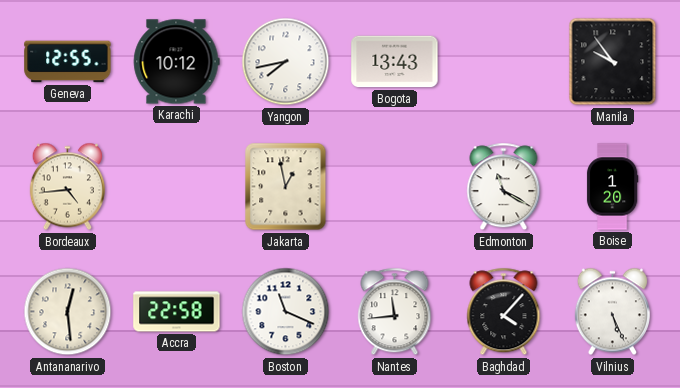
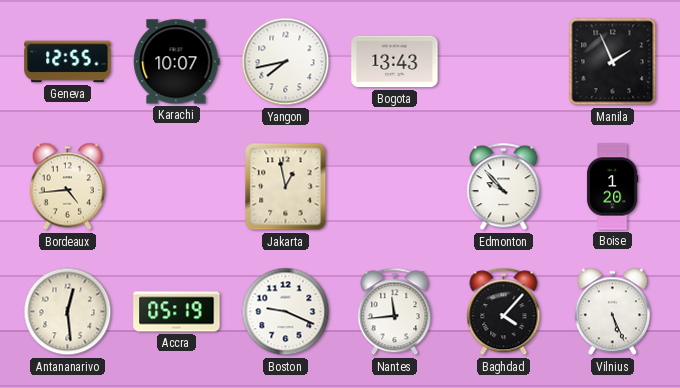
Karachi: 10:12 -> 10:07 (176, 62)
Manila: 9:54 -> 1:56 (613, 62)
Edmonton: 11:20 -> 9:53 (504, 187)
Accra: 22:58 -> 05:19 (177, 312)
Boston: 11:19 -> 9:19 (286, 312)
